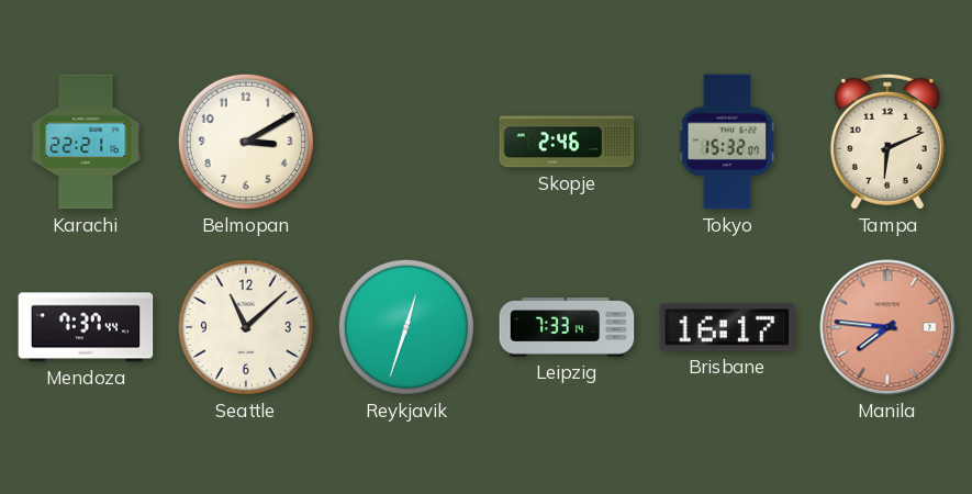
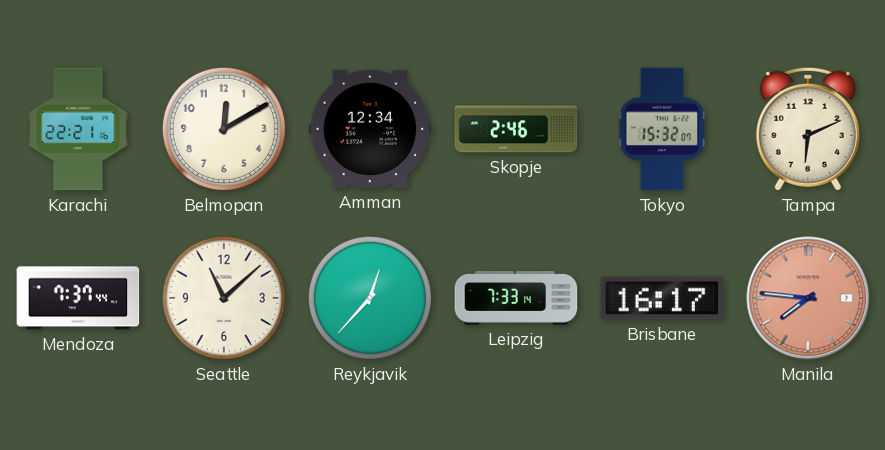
Belmopan: 3:10 -> 12:10 (224, 129)
Amman: none -> 12:34 (370, 129)
Reykjavik: 12:33 -> 12:37 (370, 298)
